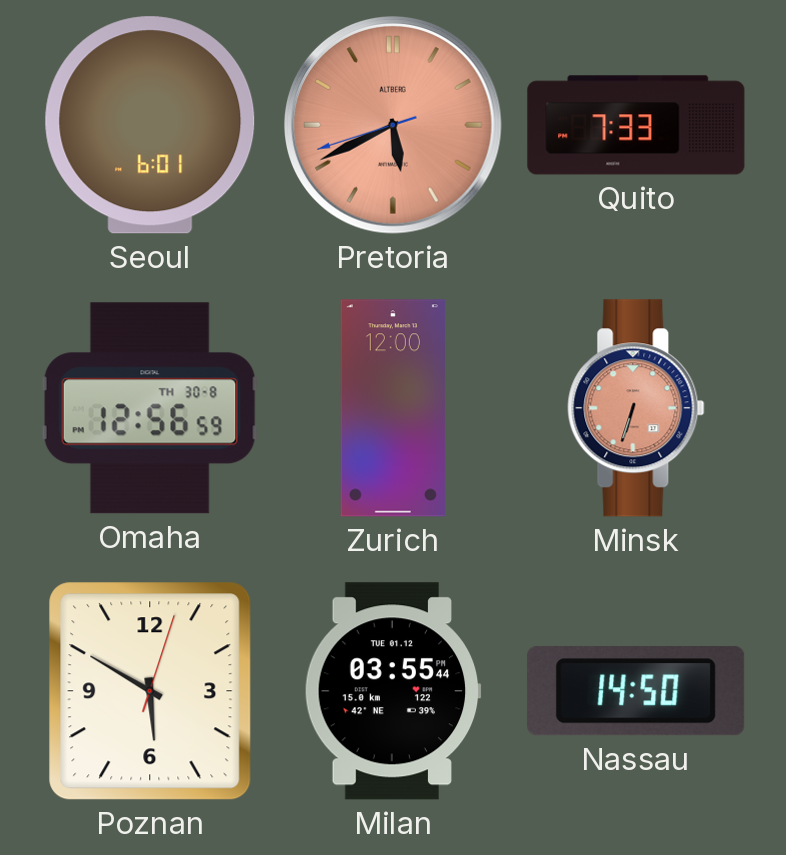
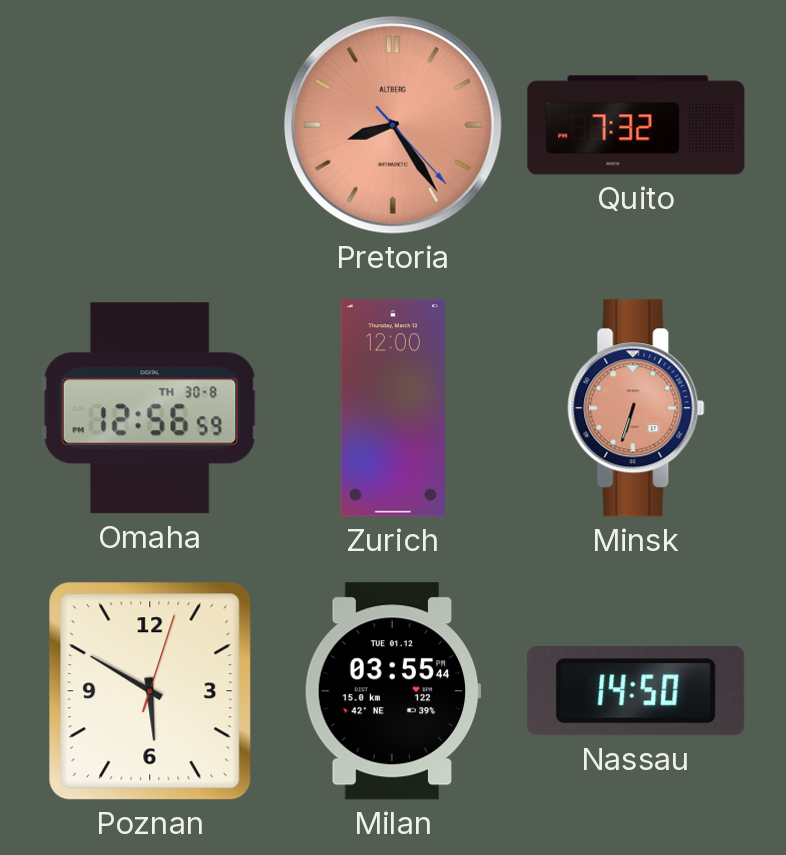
Seoul: 6:01 -> none (150, 125)
Pretoria: 5:40 -> 8:24 (394, 126)
Quito: 7:33 -> 7:32 (636, 125)
